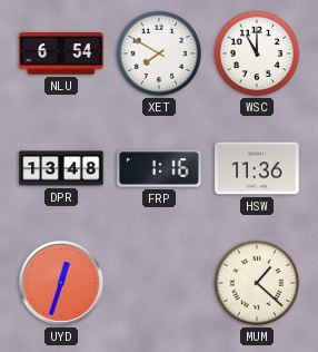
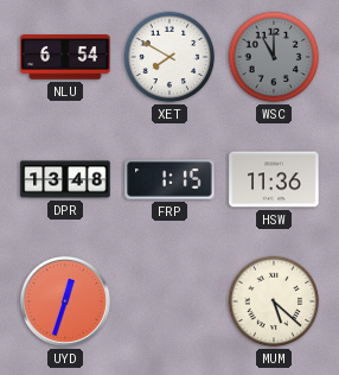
WSC dial: white -> grey (274, 57)
FRP: 1:16 -> 1:15 (170, 179)
MUM: 1:22 -> 5:22 (274, 301)
